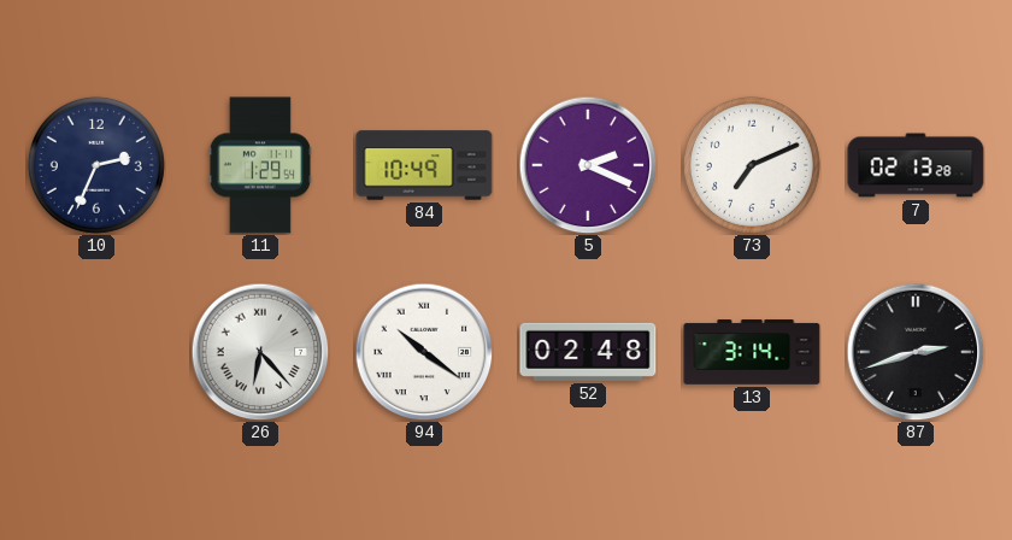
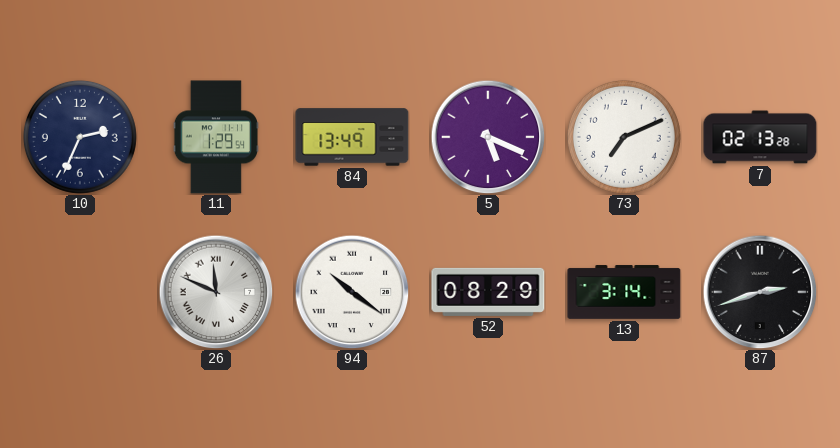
84: 10:49 -> 13:49 (352, 137)
5: 2:19 -> 5:19 (488, 137)
26: 6:23 -> 11:49 (216, 292)
52: 02:48 -> 08:29 (488, 292)
